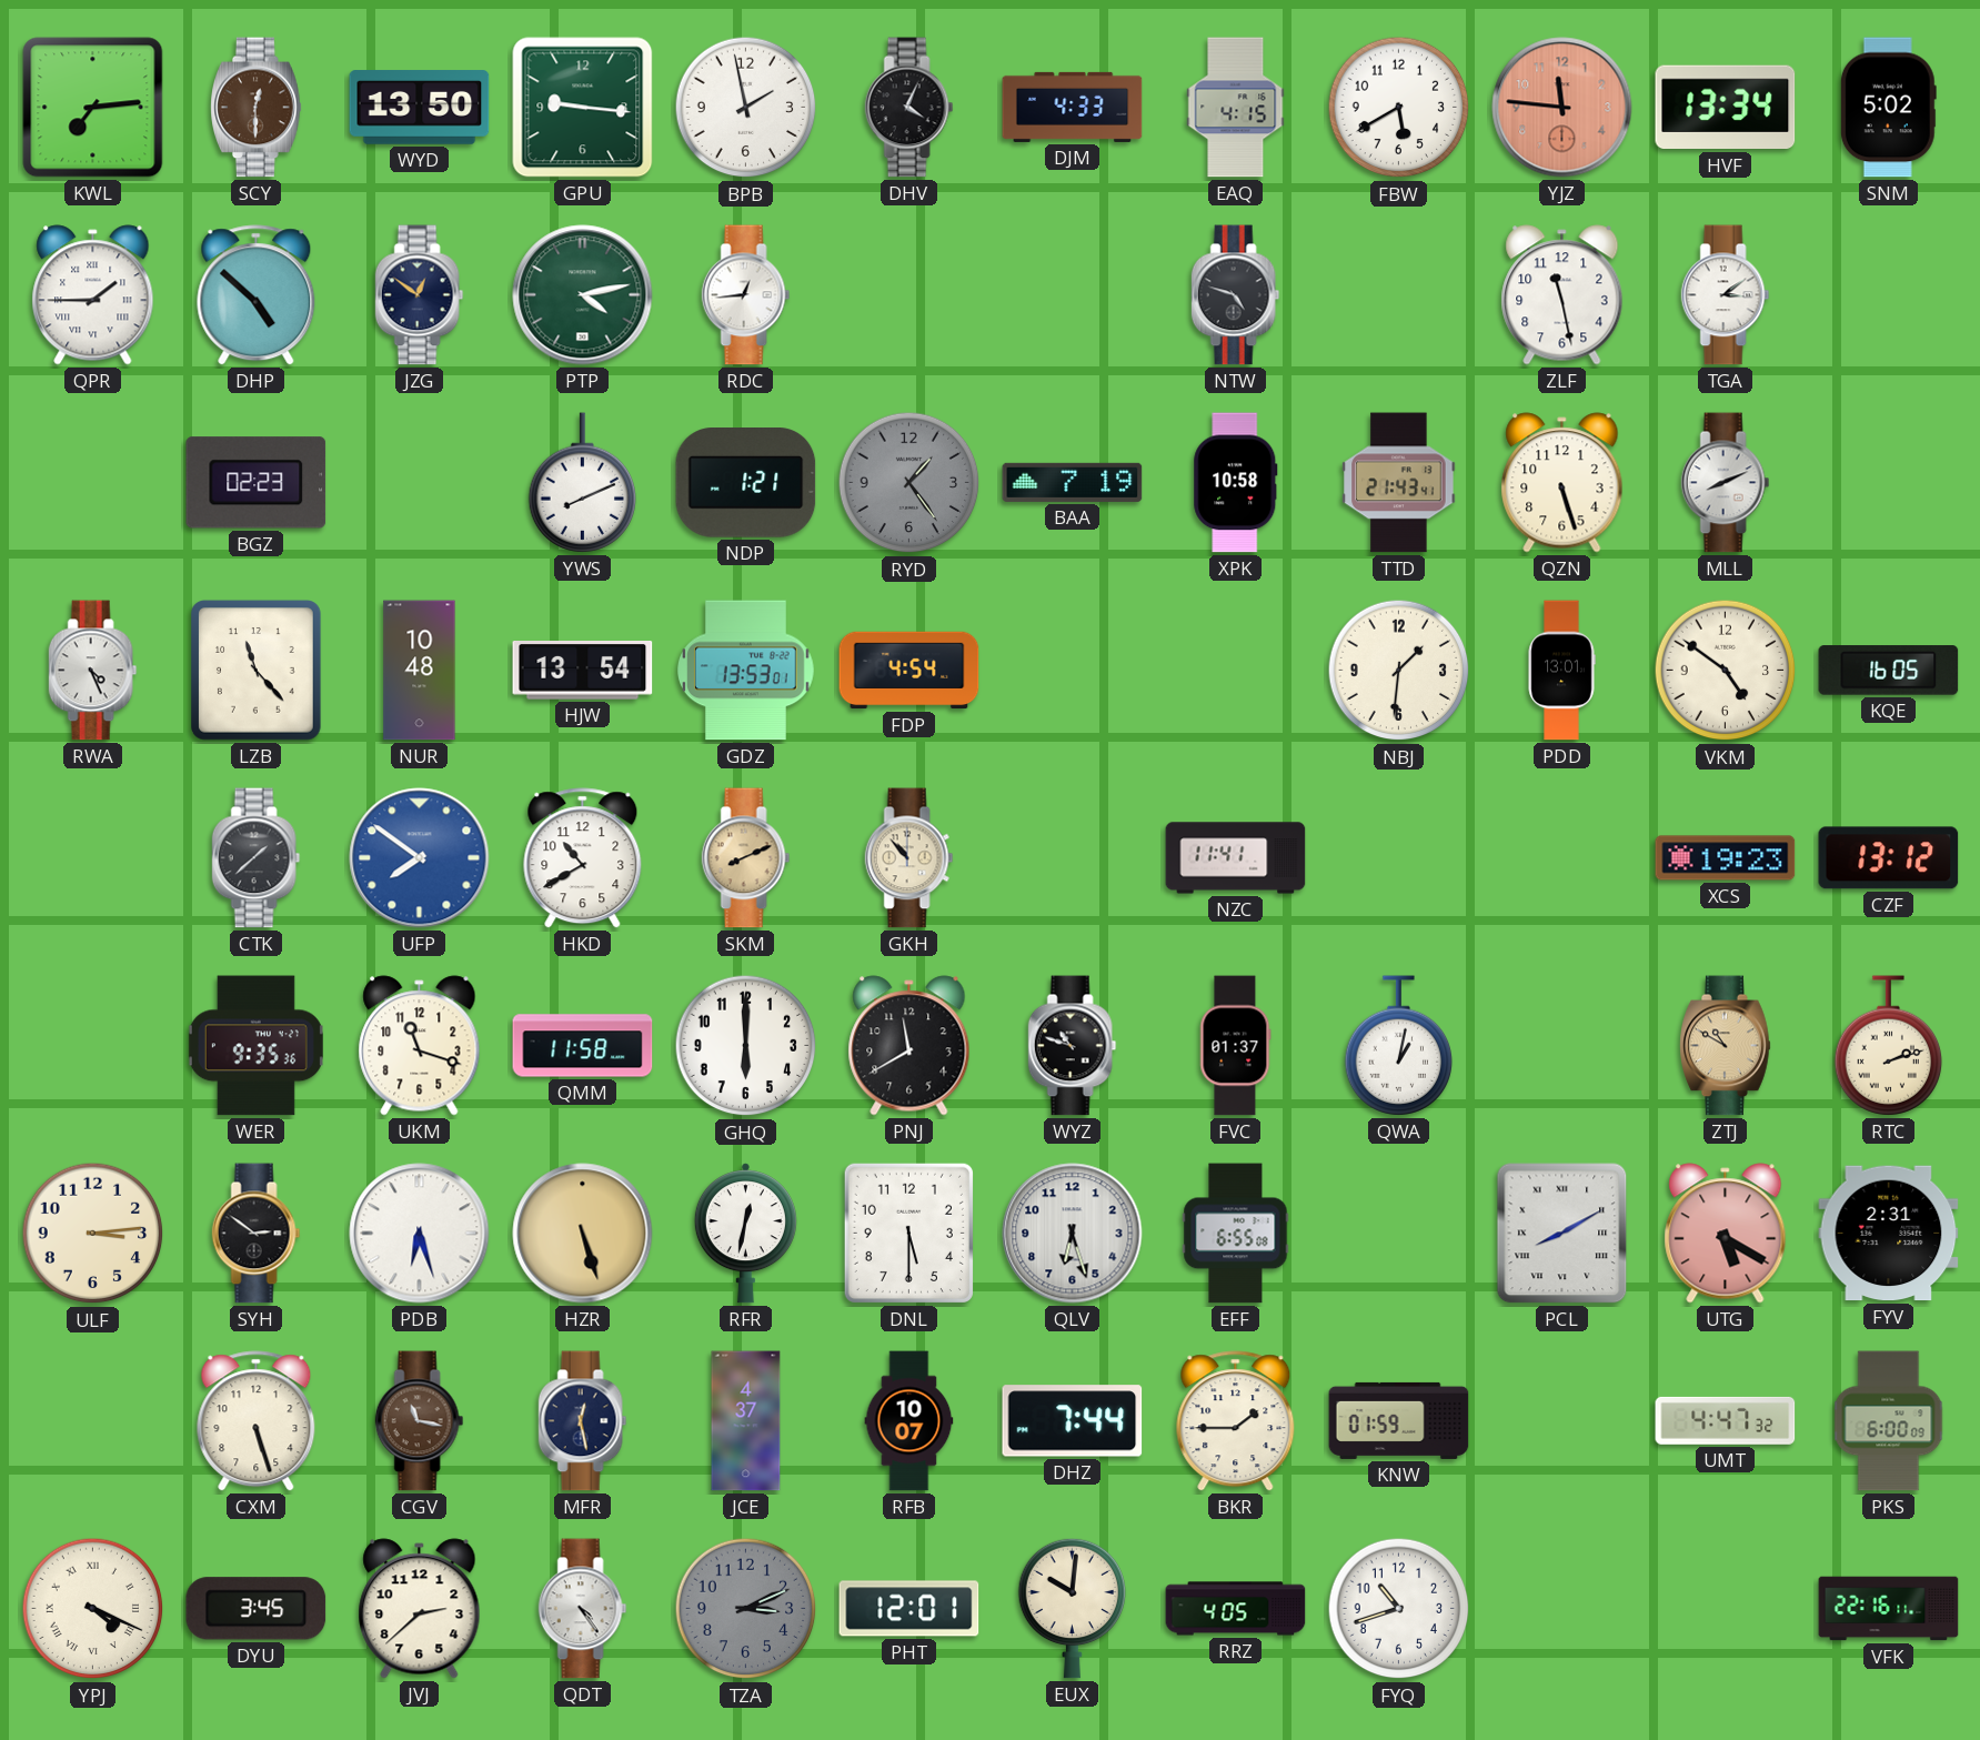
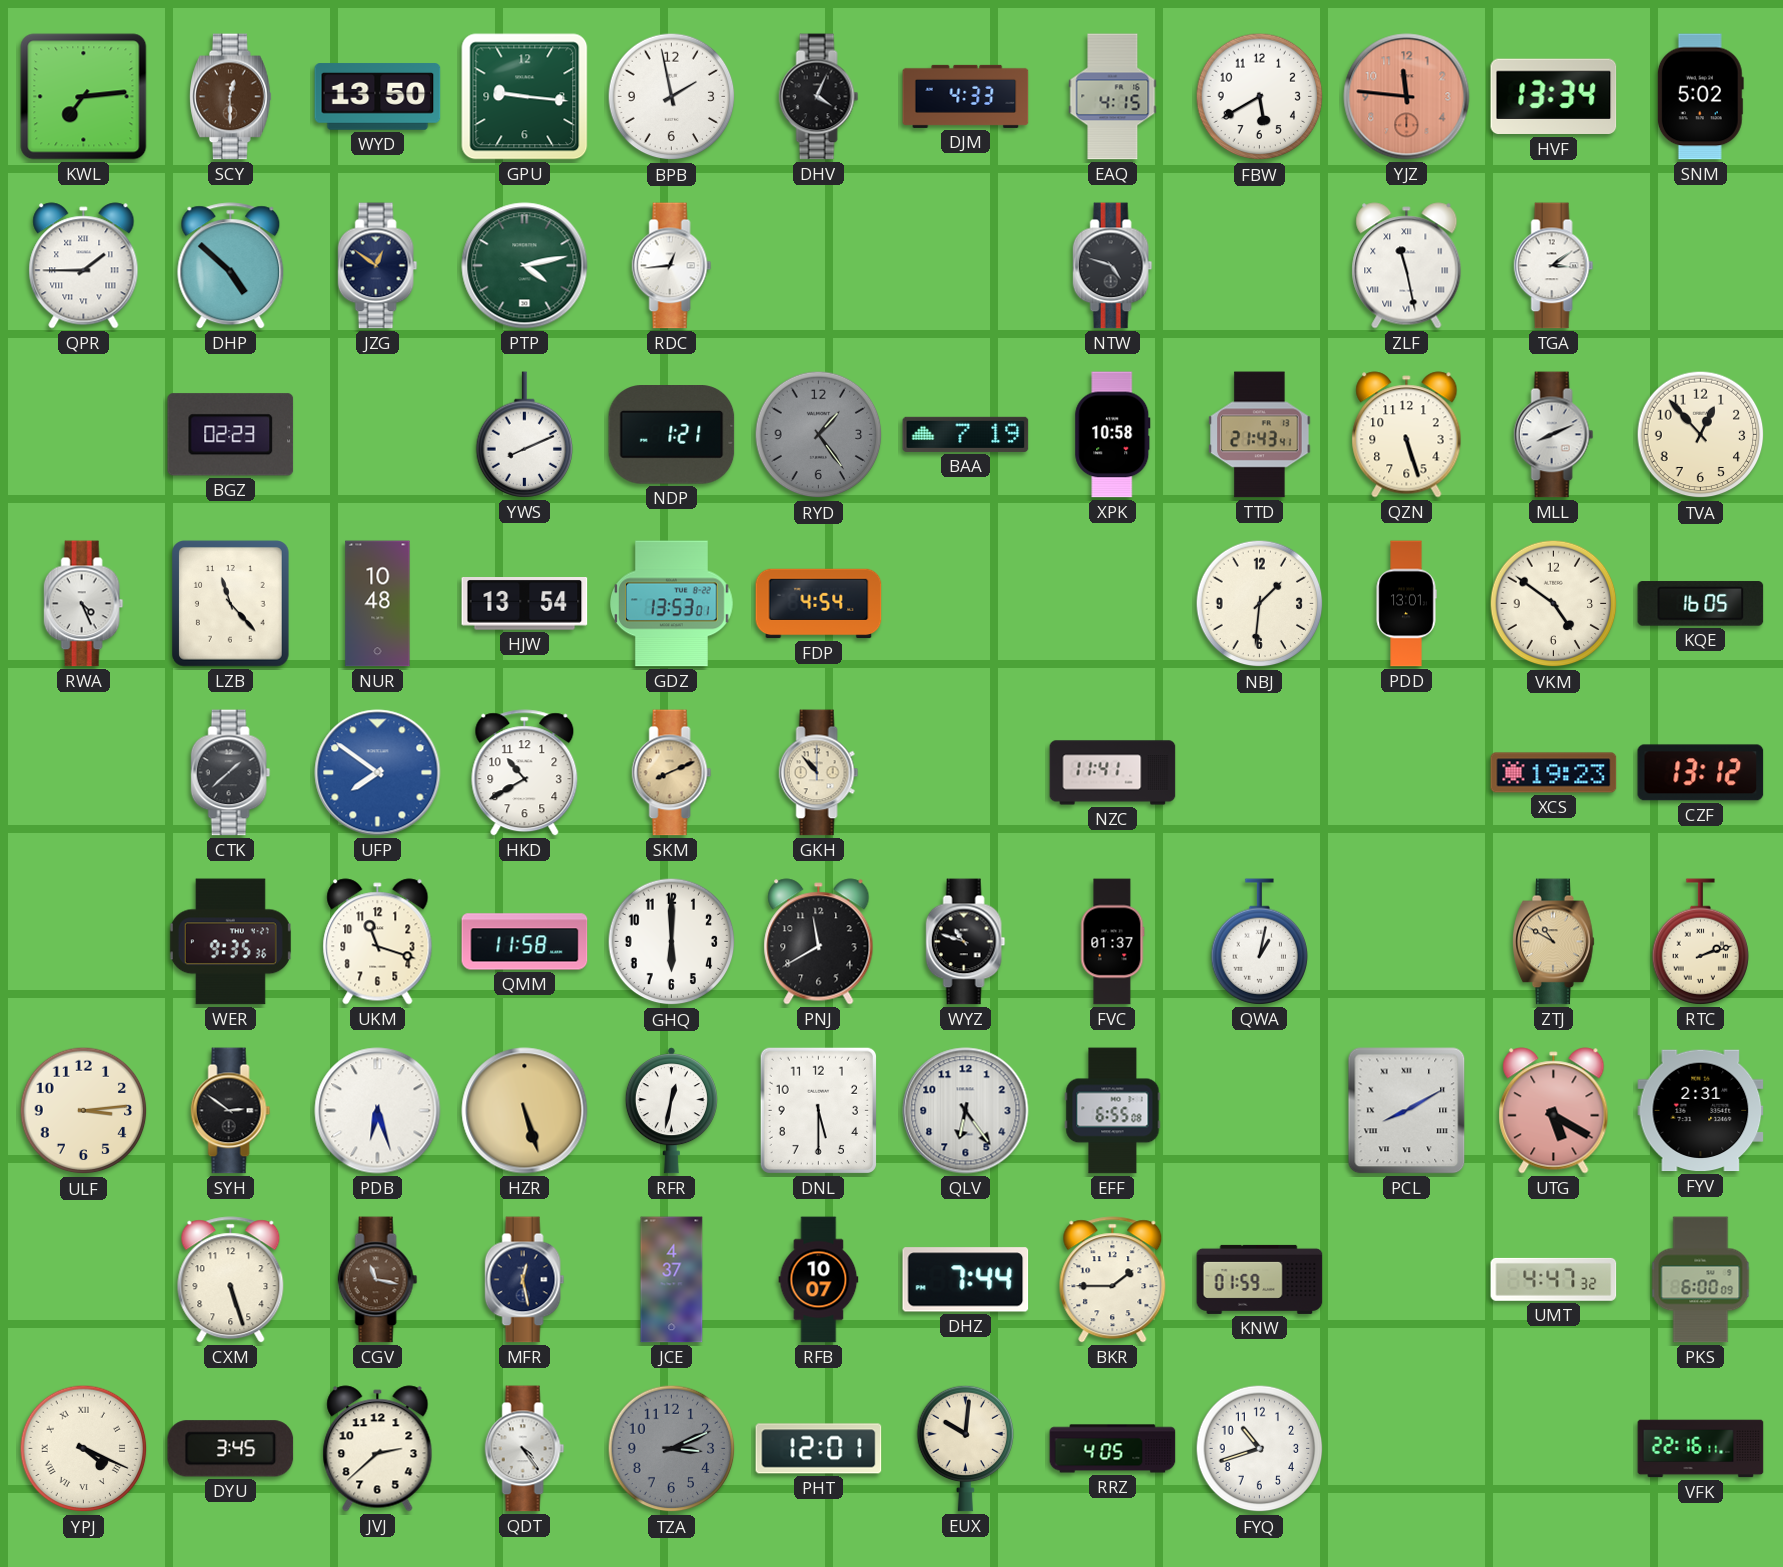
ZLF numerals: Arabic -> Roman (1407, 266)
TVA: none -> 12:53 (1701, 435)
QLV: 6:27 -> 6:24 (966, 1111)
